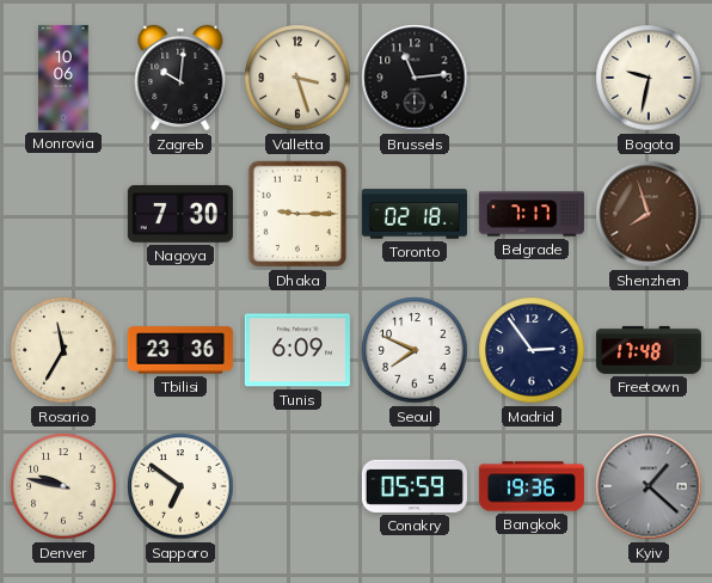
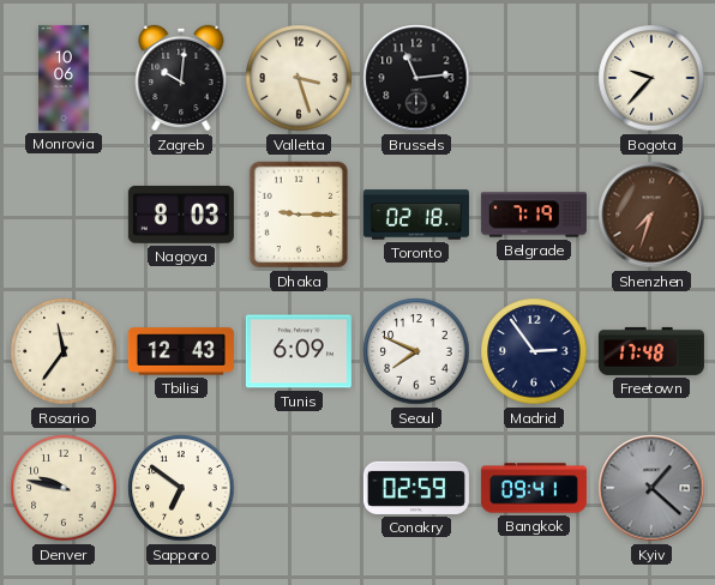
Bogota: 9:32 -> 9:37 (651, 78)
Nagoya: 7:30 -> 8:03 (181, 215)
Belgrade: 7:17 -> 7:19 (534, 215)
Shenzhen: 7:57 -> 7:33 (651, 215)
Rosario: 11:35 -> 11:36 (64, 351)
Tbilisi: 23:36 -> 12:43 (181, 351)
Conakry: 05:59 -> 02:59 (416, 488)
Bangkok: 19:36 -> 09:41 (534, 488)
